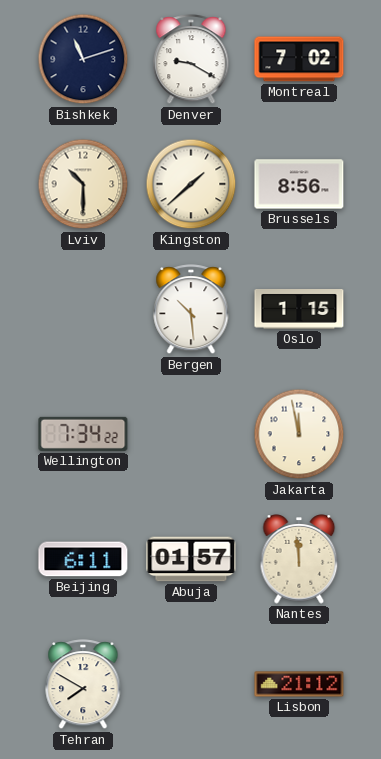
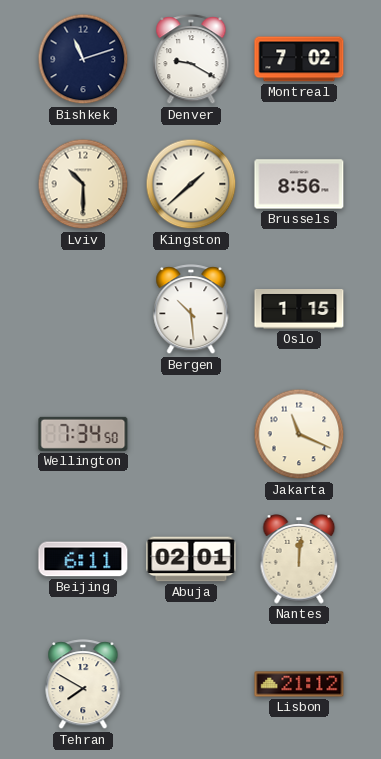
Wellington: 7:34:22 -> 7:34:50 (83, 434)
Jakarta: 11:58 -> 11:19 (299, 434)
Abuja: 01:57 -> 02:01 (191, 559)
Nantes: 11:59 -> 12:01 (299, 559)
